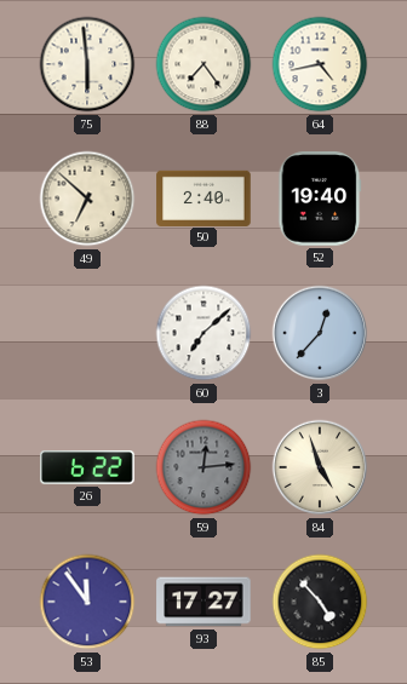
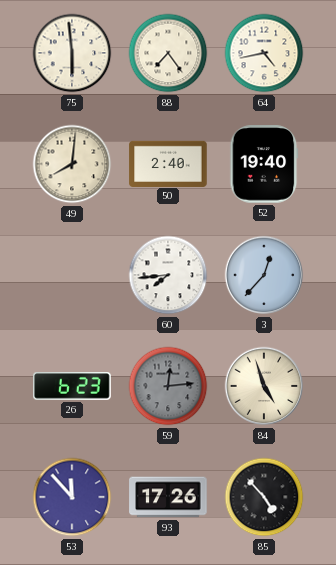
49: 6:52 -> 8:01 (72, 164)
60: 7:08 -> 7:44 (168, 275)
26: 6:22 -> 6:23 (72, 387)
53: 11:54 -> 11:53 (72, 497)
93: 17:27 -> 17:26 (168, 497)
